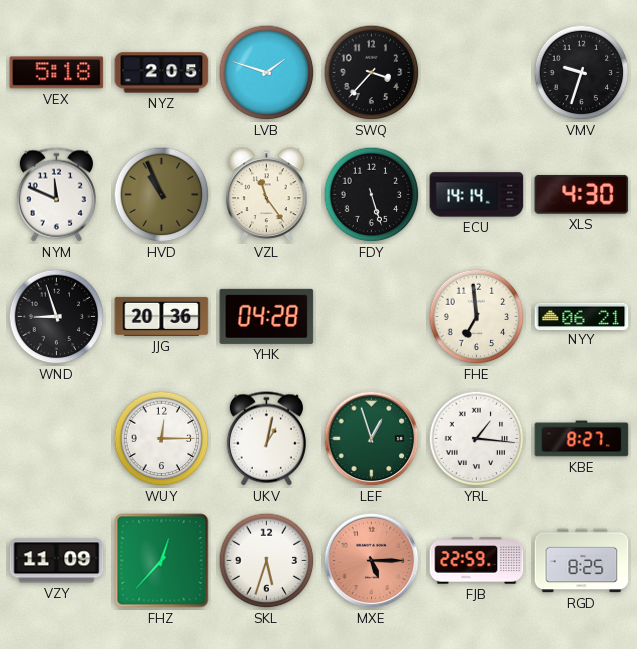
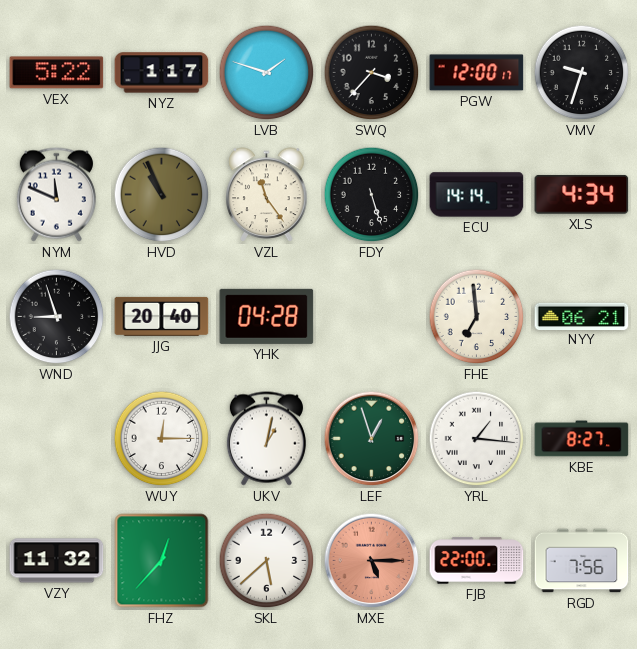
VEX: 5:18 -> 5:22 (57, 73)
NYZ: 2:05 -> 1:17 (162, 73)
PGW: none -> 12:00 (477, 73)
XLS: 4:30 -> 4:34 (582, 194)
JJG: 20:36 -> 20:40 (162, 316)
VZY: 11:09 -> 11:32 (57, 561)
SKL: 5:33 -> 5:38 (267, 561)
FJB: 22:59 -> 22:00 (477, 561)
RGD: 8:25 -> 7:56 (582, 561)
